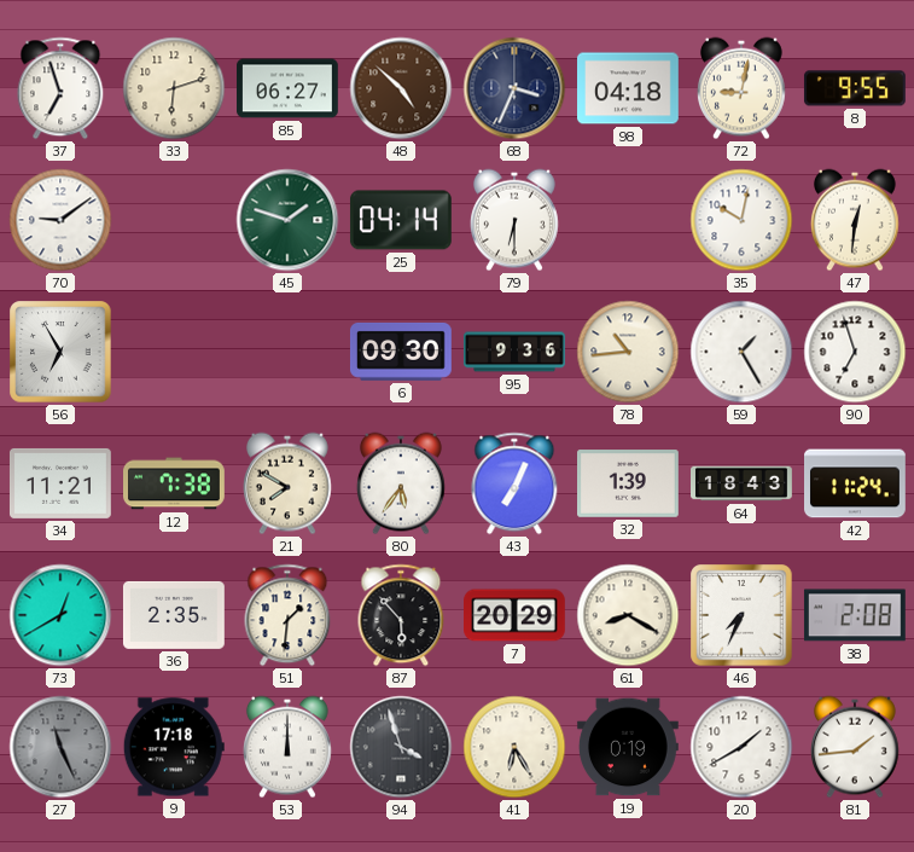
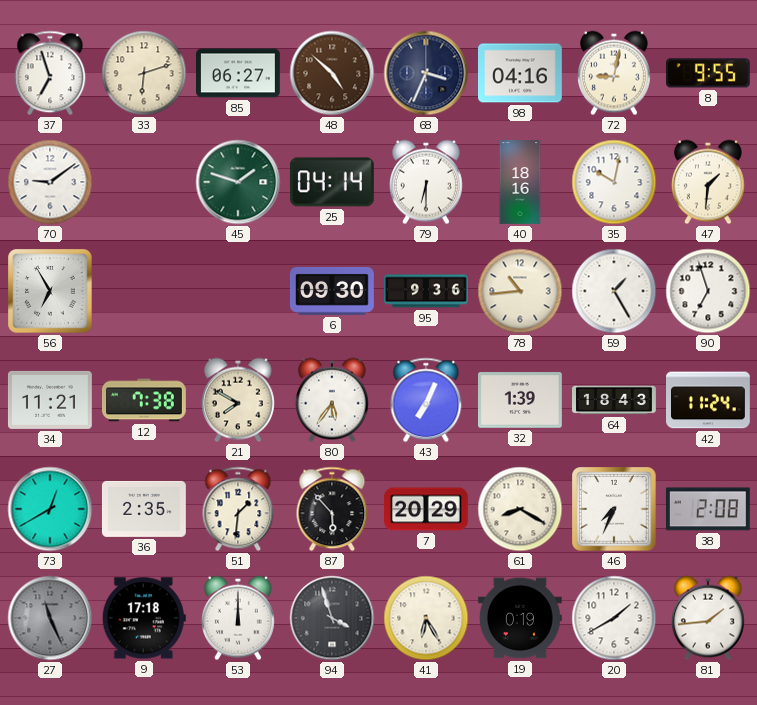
98: 04:18 -> 04:16 (521, 73)
40: none -> 18:16 (520, 182)
47: 12:31 -> 1:31 (708, 182)
